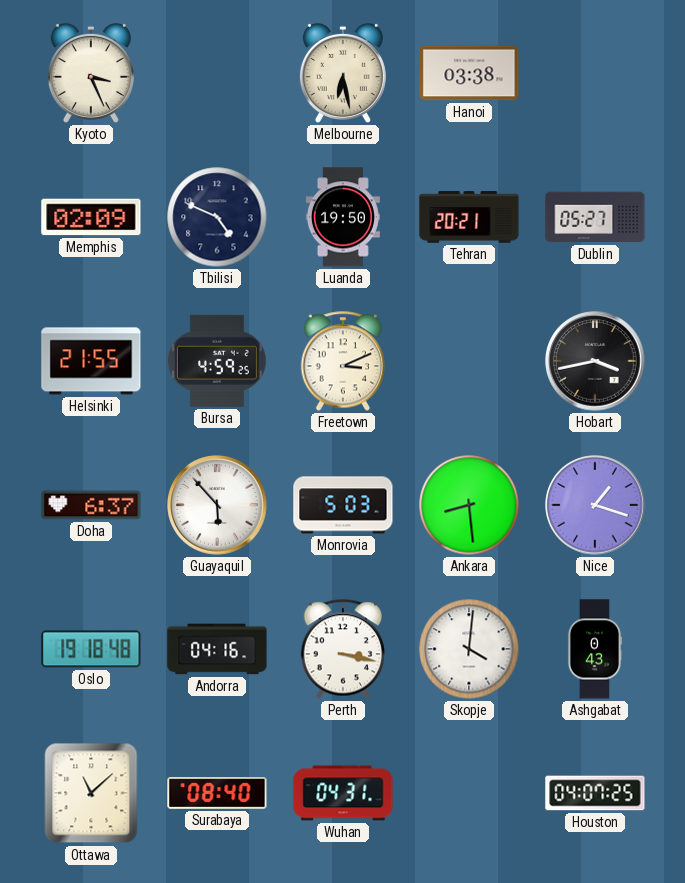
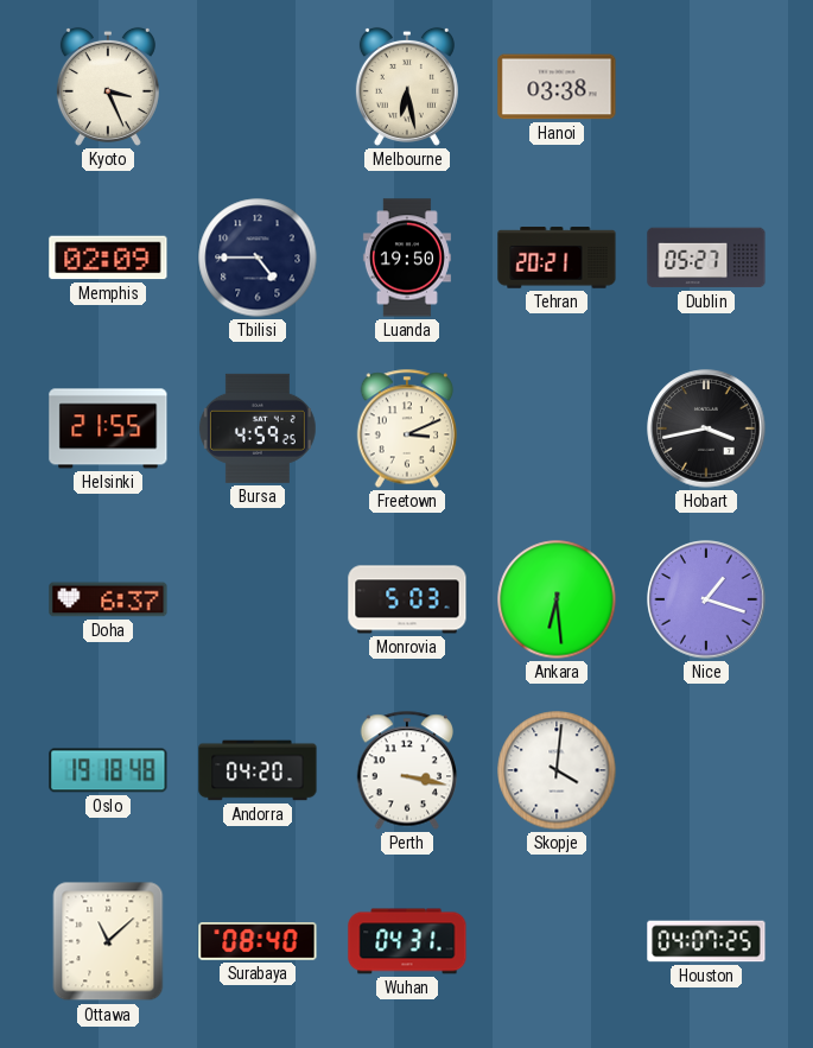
Tbilisi: 4:49 -> 4:45 (258, 258)
Guayaquil: 5:53 -> none (217, 505)
Ankara: 8:29 -> 6:29 (557, 599)
Andorra: 04:16 -> 04:20 (258, 770)
Ashgabat: 0:43 -> none (594, 649)
